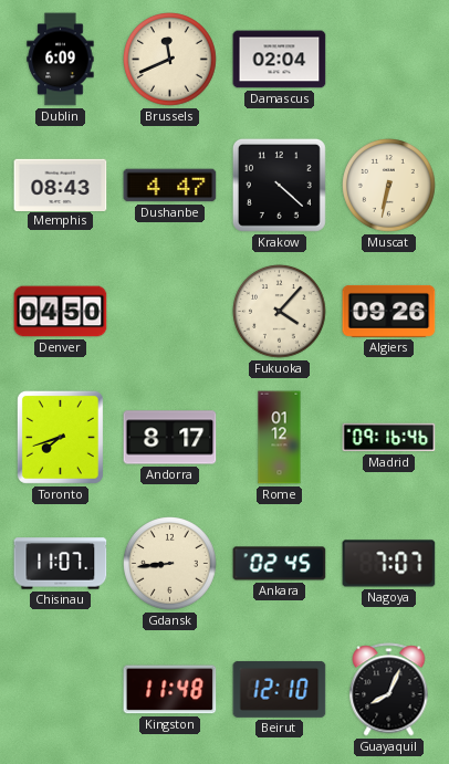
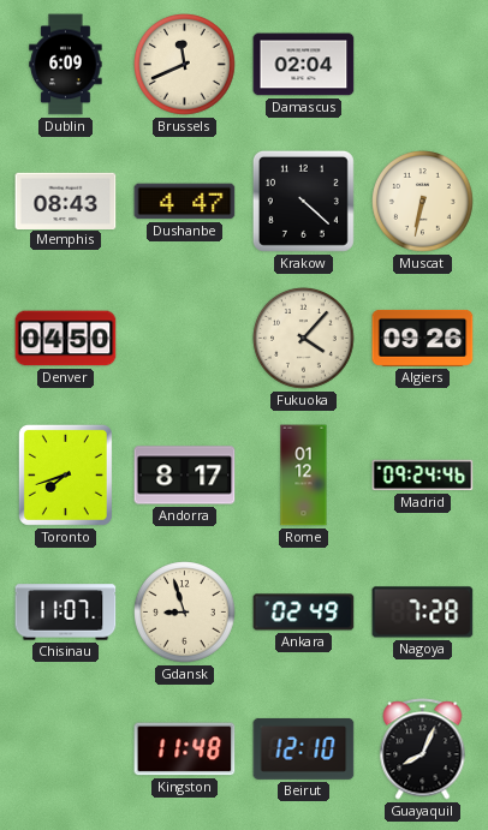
Madrid: 09:16 -> 09:24 (423, 476)
Gdansk: 8:44 -> 8:57 (185, 613)
Ankara: 02:45 -> 02:49 (304, 613)
Nagoya: 7:07 -> 7:28 (423, 613)
